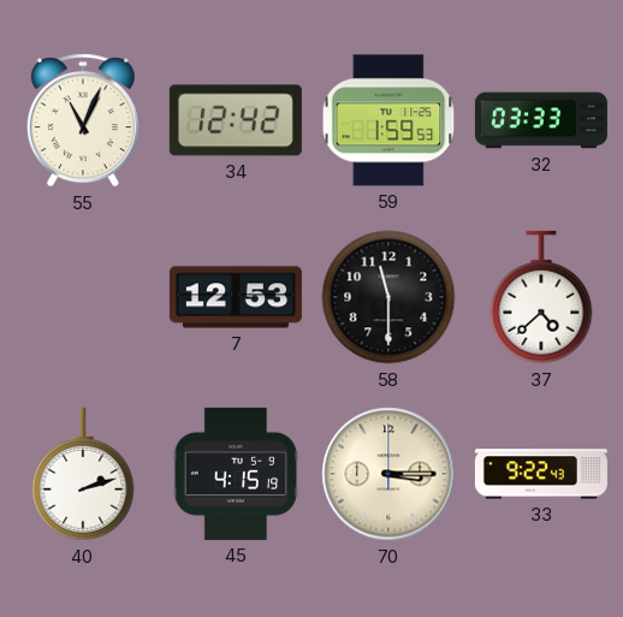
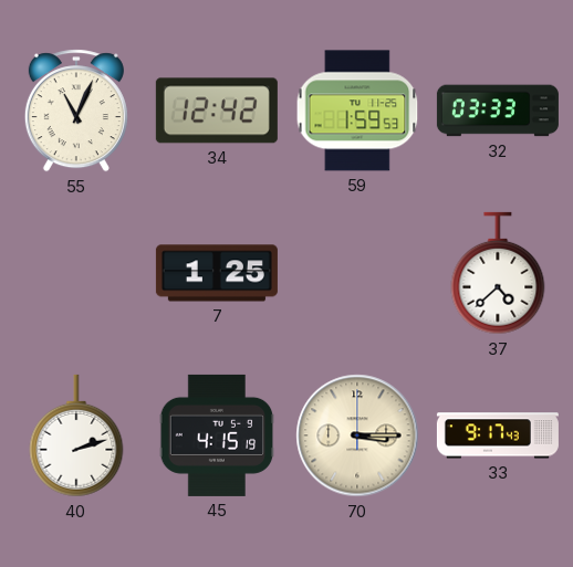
7: 12:53 -> 1:25 (217, 273)
58: 11:30 -> none (388, 297)
33: 9:22 -> 9:17 (498, 435)
